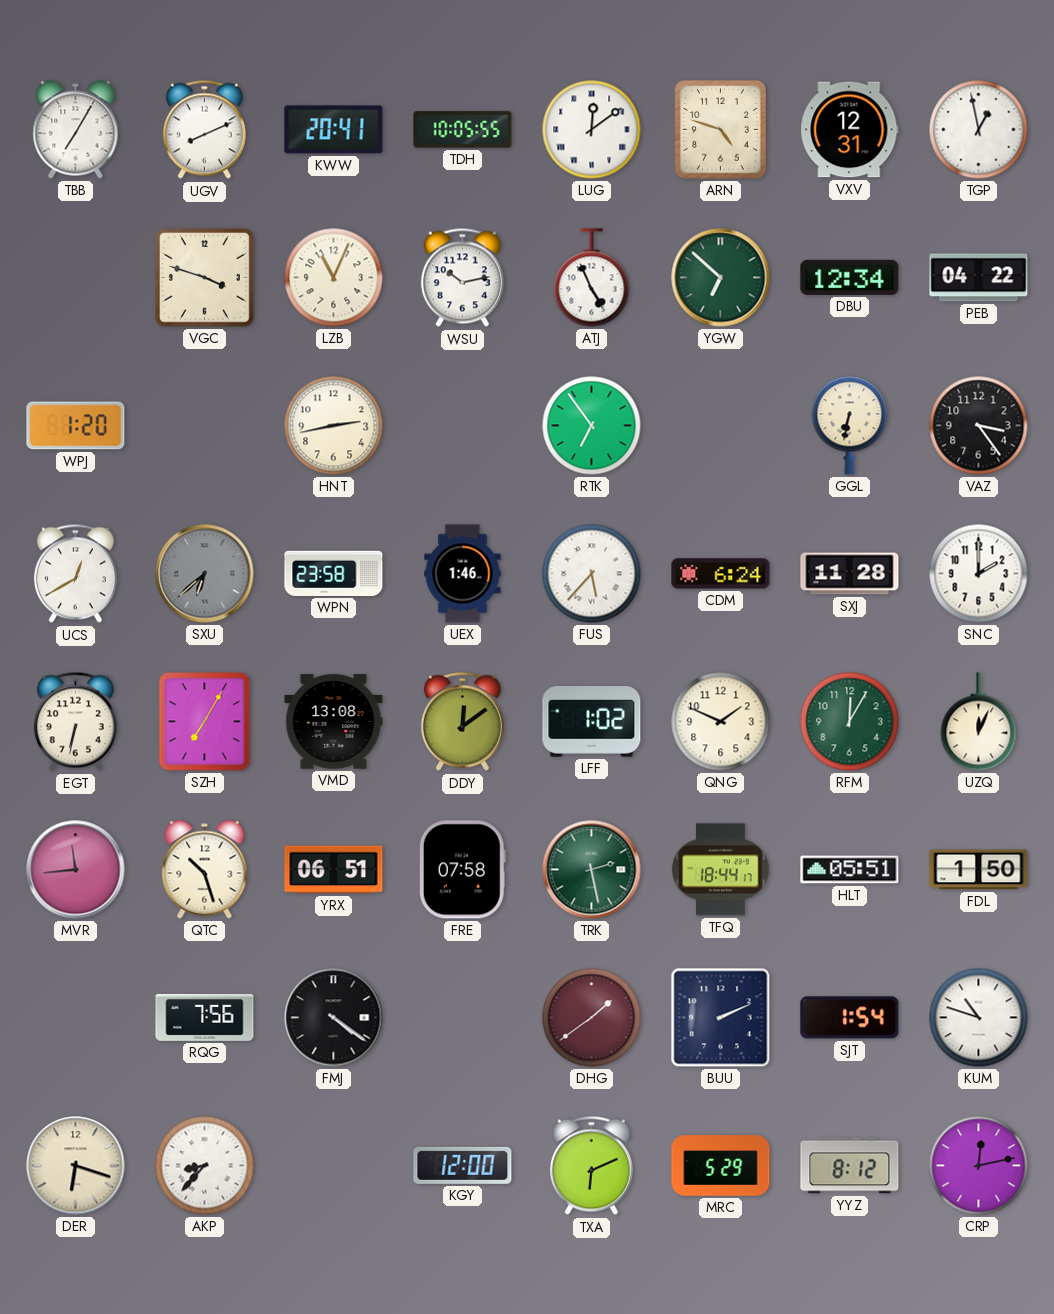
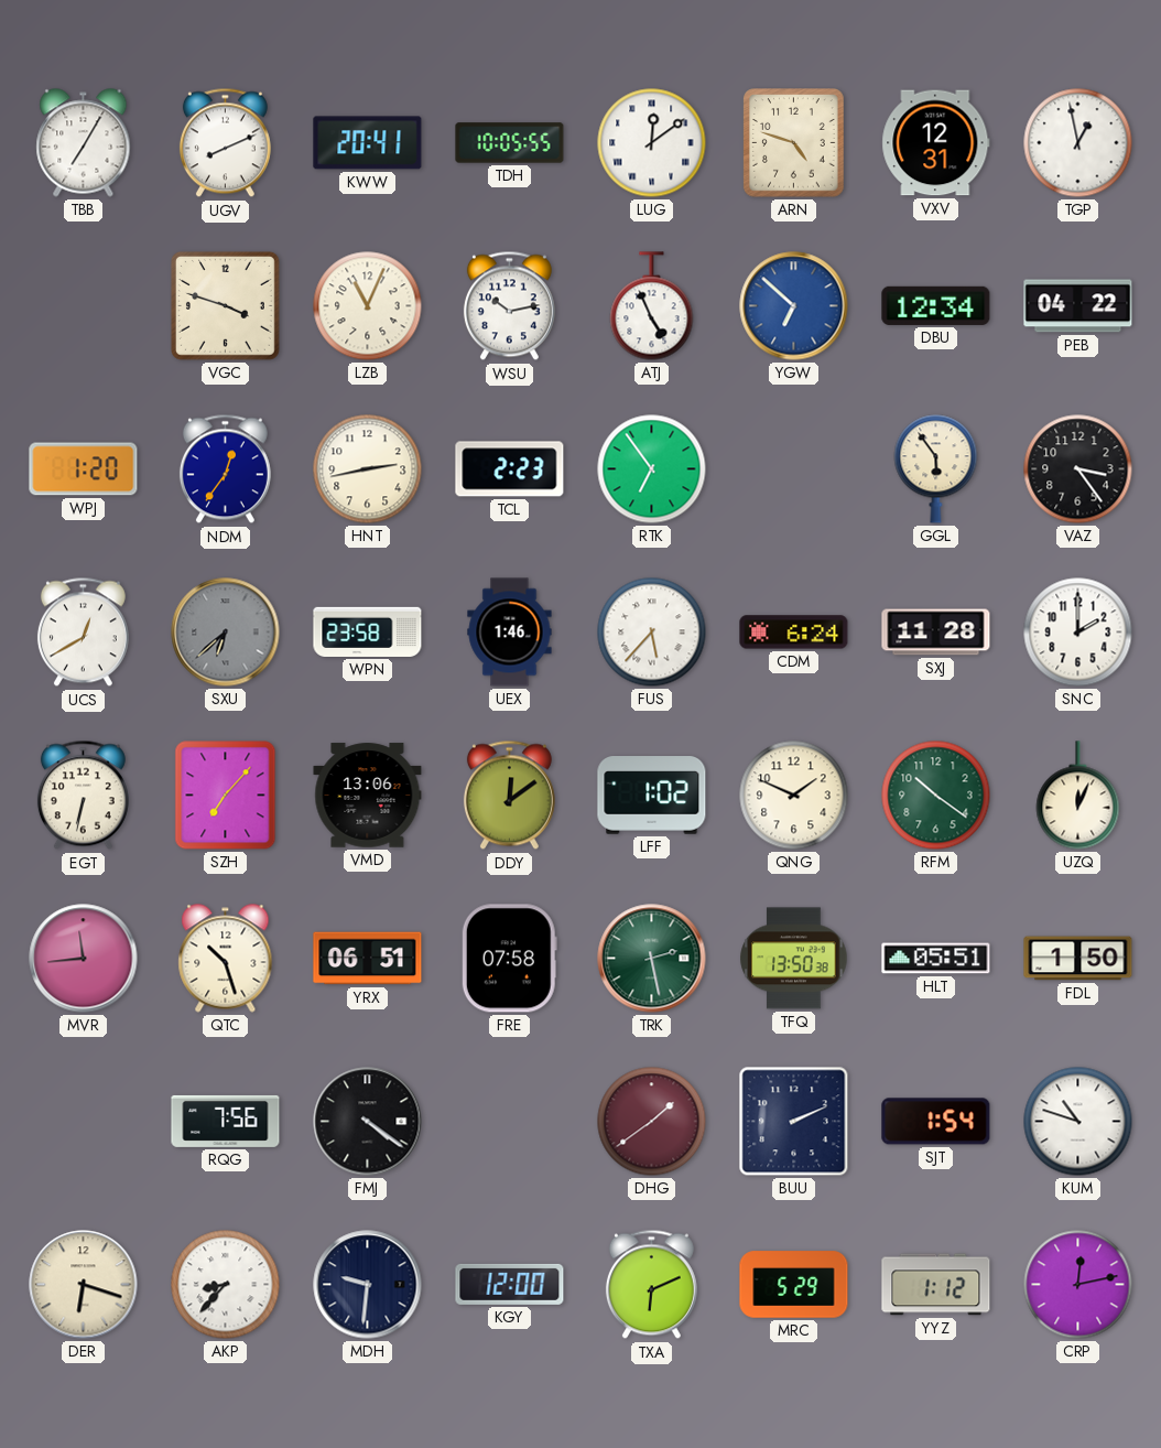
YGW dial: green -> blue (794, 306)
NDM: none -> 12:36 (225, 469)
TCL: none -> 2:23 (510, 469)
GGL: 6:32 -> 5:54 (936, 469)
SZH: 7:05 -> 7:07 (226, 796)
VMD: 13:08 -> 13:06 (368, 796)
RFM: 12:05 -> 10:21 (936, 796)
TFQ: 18:44 -> 13:50 (794, 959)
MDH: none -> 9:31 (368, 1285)
YYZ: 8:12 -> 1:12 (936, 1285)
